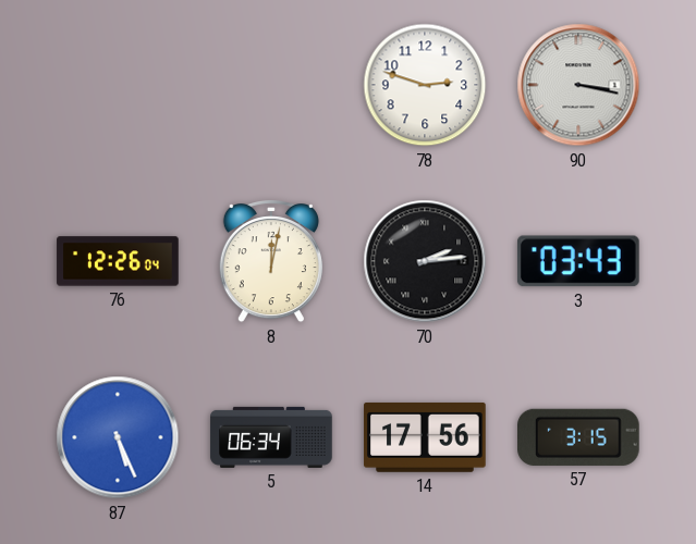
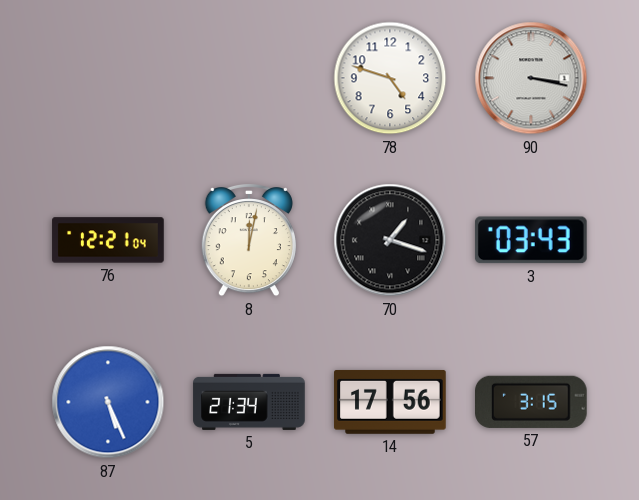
78: 2:48 -> 4:48 (390, 78)
76: 12:26 -> 12:21 (108, 240)
70: 2:14 -> 1:18 (390, 240)
5: 06:34 -> 21:34 (249, 402)
